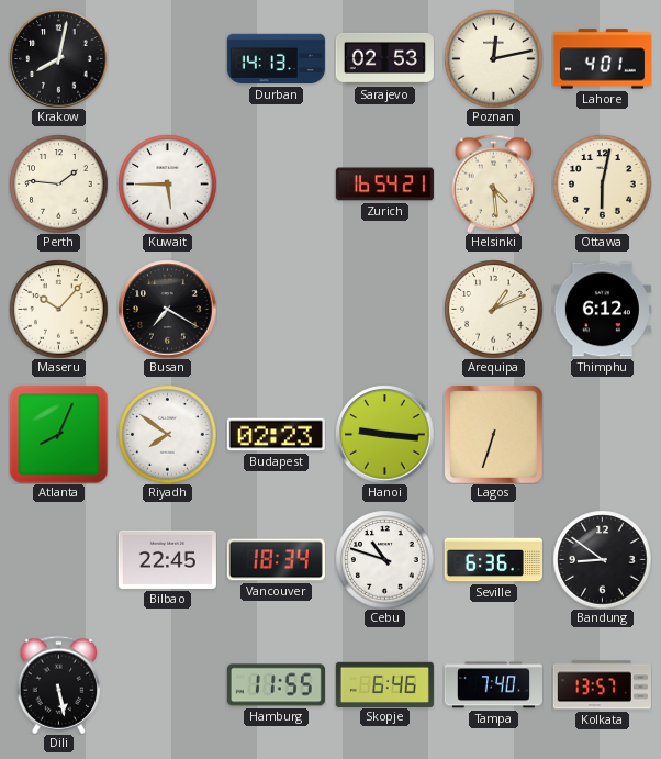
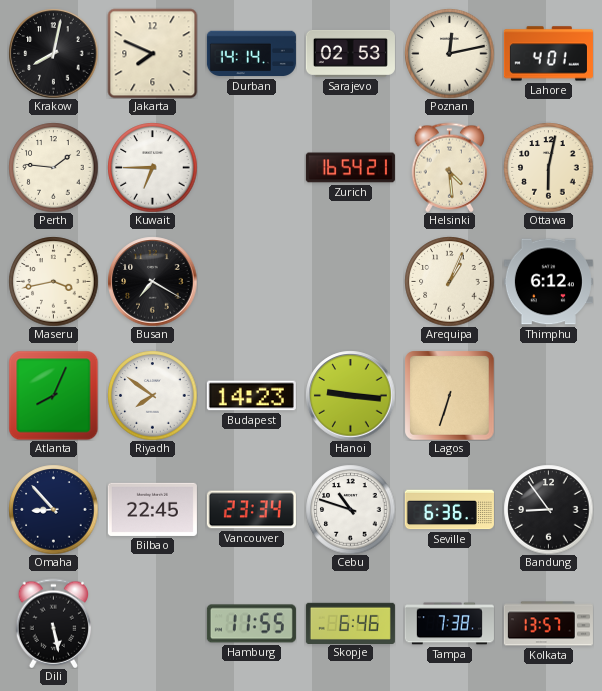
Jakarta: none -> 7:49 (152, 53)
Durban: 14:13 -> 14:14 (251, 54)
Kuwait: 5:45 -> 6:45 (152, 167)
Maseru: 10:07 -> 3:43 (53, 281)
Arequipa: 1:11 -> 1:04 (449, 281)
Budapest: 02:23 -> 14:23 (251, 396)
Omaha: none -> 8:53 (53, 509)
Vancouver: 18:34 -> 23:34 (251, 510)
Bandung: 8:51 -> 8:54 (548, 509)
Tampa: 7:40 -> 7:38 (449, 624)
